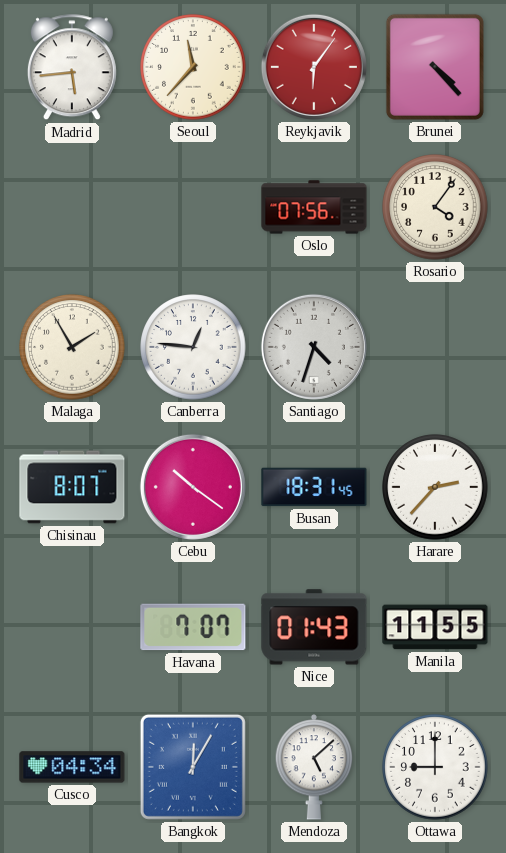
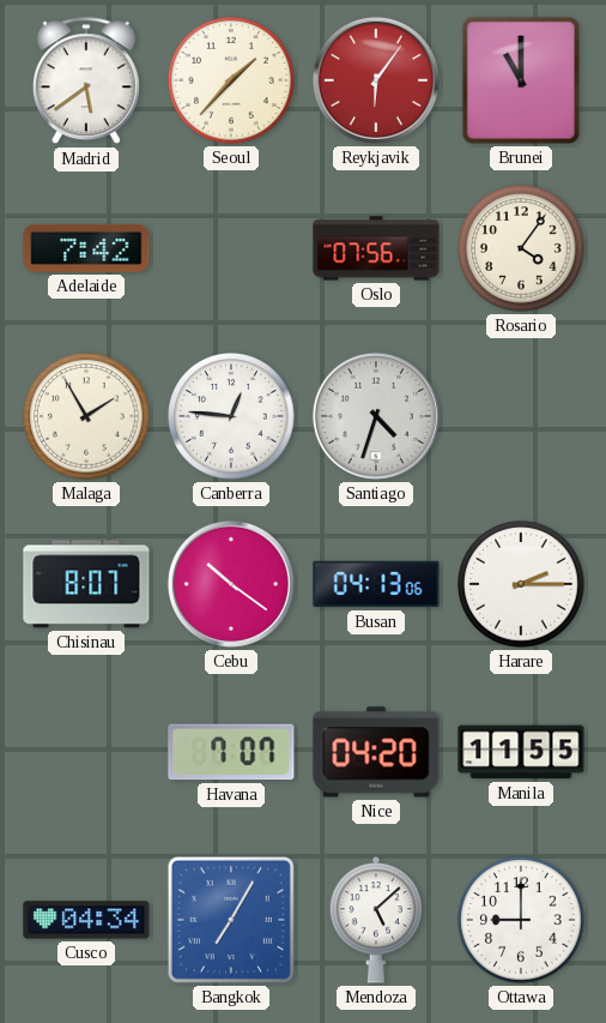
Madrid: 5:44 -> 5:39 (86, 82)
Seoul: 11:37 -> 1:37 (231, 80)
Brunei: 4:23 -> 11:00 (521, 80)
Adelaide: none -> 7:42 (86, 248)
Busan: 18:31 -> 04:13 (376, 584)
Harare: 2:37 -> 2:15 (521, 584)
Nice: 01:43 -> 04:20 (376, 752)
Bangkok: 12:05 -> 7:05 (231, 920)
